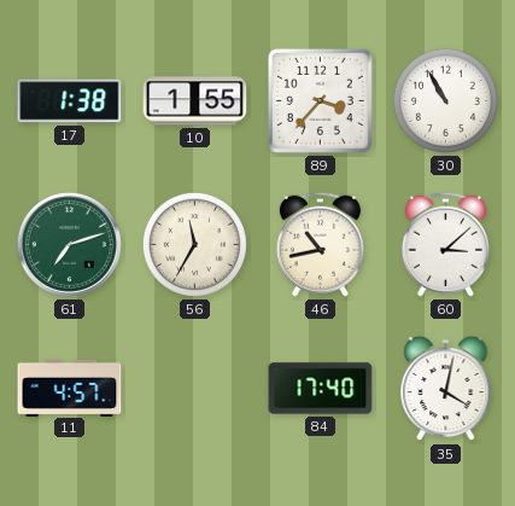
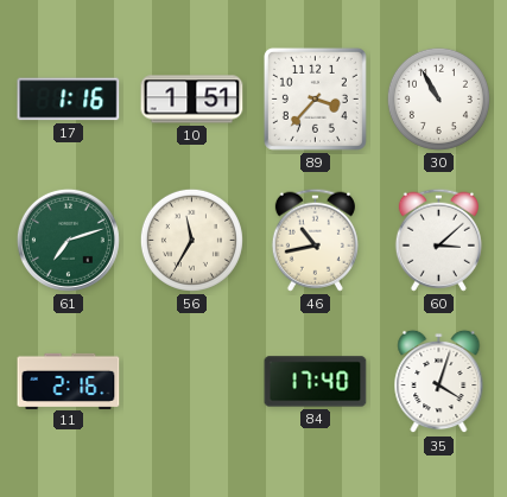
17: 1:38 -> 1:16 (69, 100)
10: 1:55 -> 1:51 (192, 100)
11: 4:57 -> 2:16 (69, 381)
35: 4:02 -> 4:03 (439, 382)
